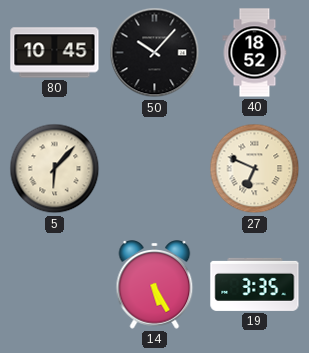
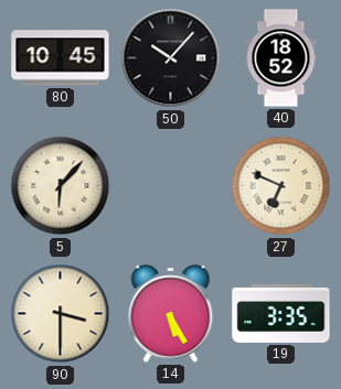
90: none -> 3:30 (61, 314)
